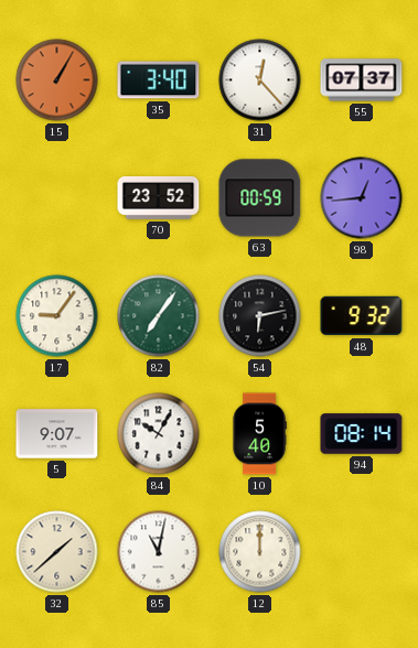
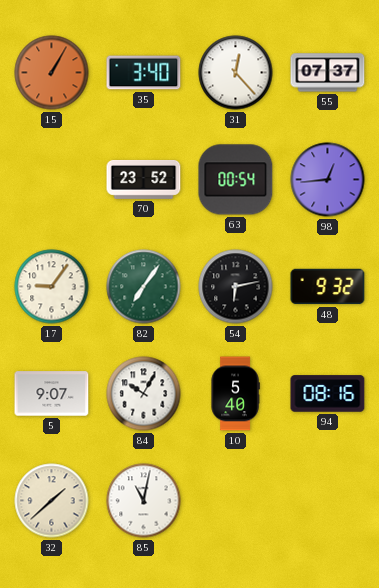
63: 00:59 -> 00:54 (236, 180)
94: 08:14 -> 08:16 (328, 394)
12: 12:00 -> none (260, 552)
